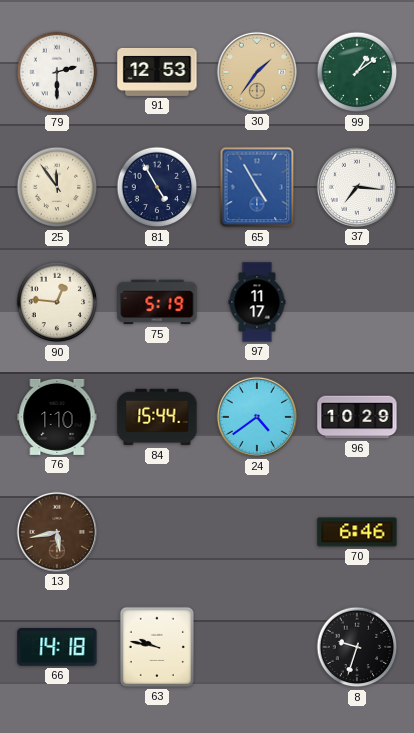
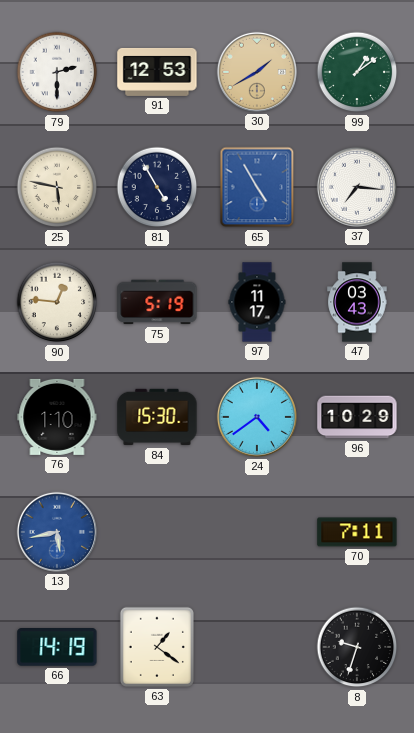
30: 1:36 -> 1:40 (257, 72)
25: 11:54 -> 5:47 (57, 187)
47: none -> 03:43 (357, 302)
84: 15:44 -> 15:30 (157, 417)
13 dial: brown -> blue (57, 532)
70: 6:46 -> 7:11 (357, 532)
66: 14:18 -> 14:19 (57, 648)
63: 9:47 -> 1:21 (157, 647)
